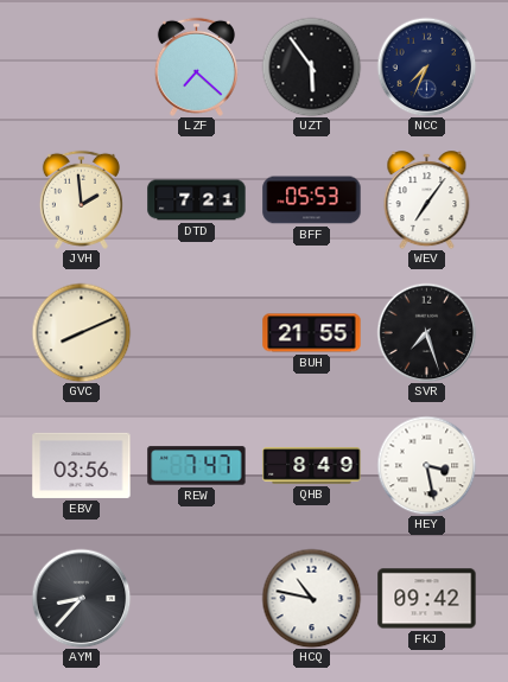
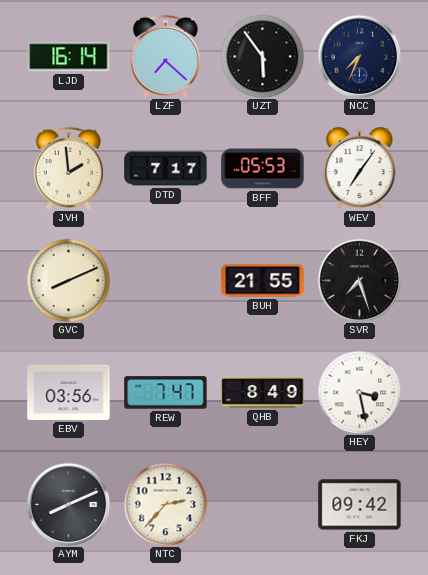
LJD: none -> 16:14 (69, 57)
DTD: 7:21 -> 7:17 (166, 169)
AYM: 8:37 -> 8:11 (68, 504)
NTC: none -> 2:37 (165, 504)
HCQ: 10:47 -> none (311, 598)
